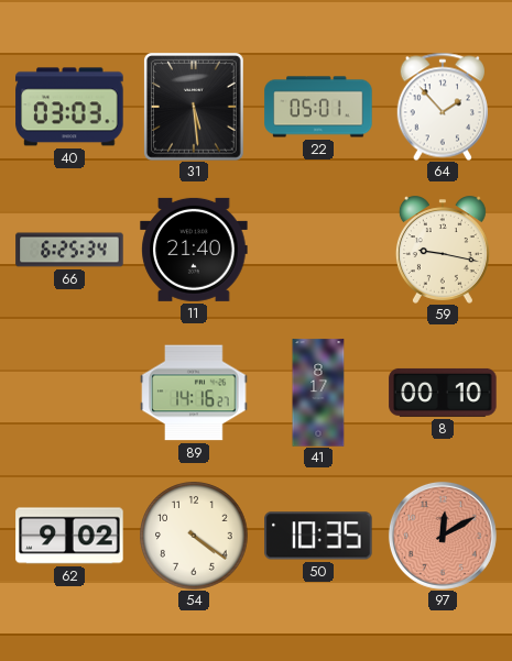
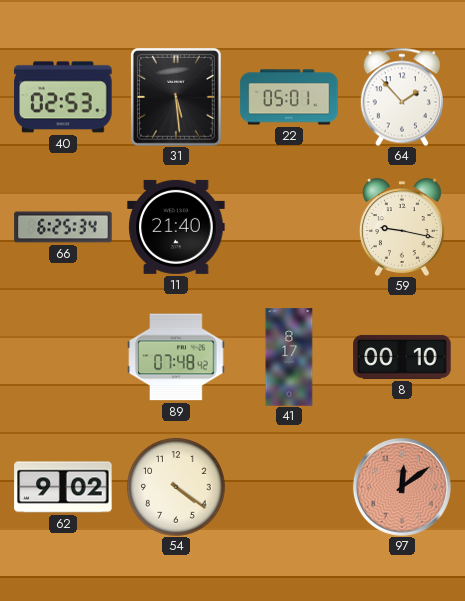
40: 03:03 -> 02:53 (63, 97)
89: 14:16 -> 07:48 (176, 357)
50: 10:35 -> none (318, 536)
97: 12:10 -> 12:09 (402, 487)
